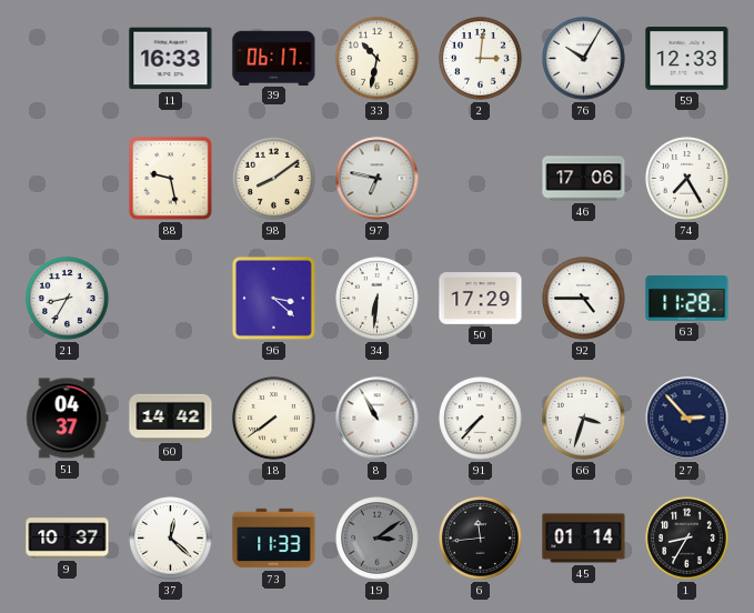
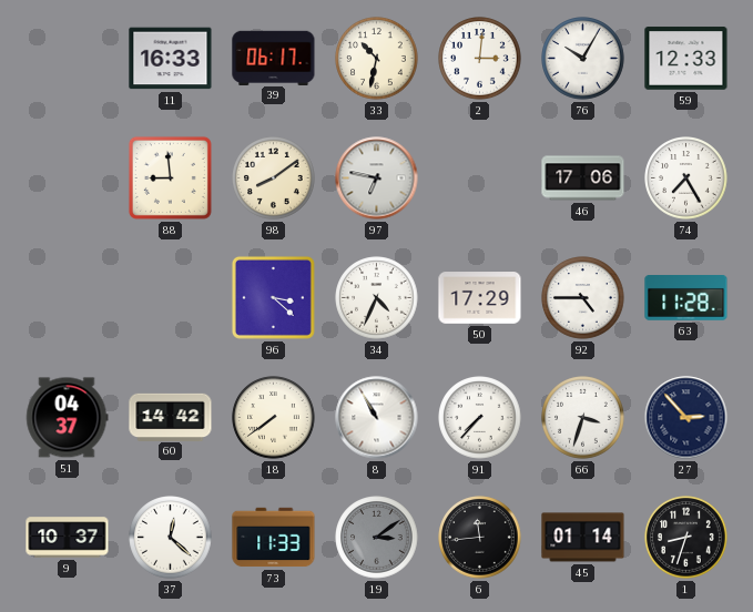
88: 9:28 -> 8:59 (170, 177)
21: 8:35 -> none (68, 299)
34: 6:31 -> 4:34 (377, 298)
1: 8:35 -> 8:33 (686, 538)
